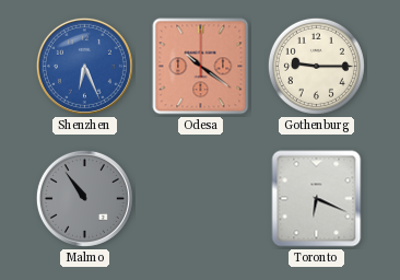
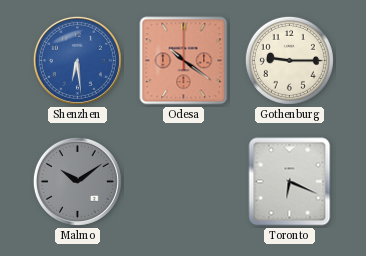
Shenzhen: 6:26 -> 6:29 (77, 60)
Malmo: 10:54 -> 10:09 (77, 181)
